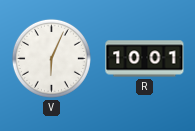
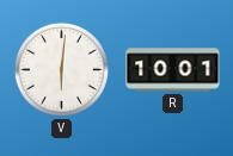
V: 6:04 -> 6:01 (61, 69)
